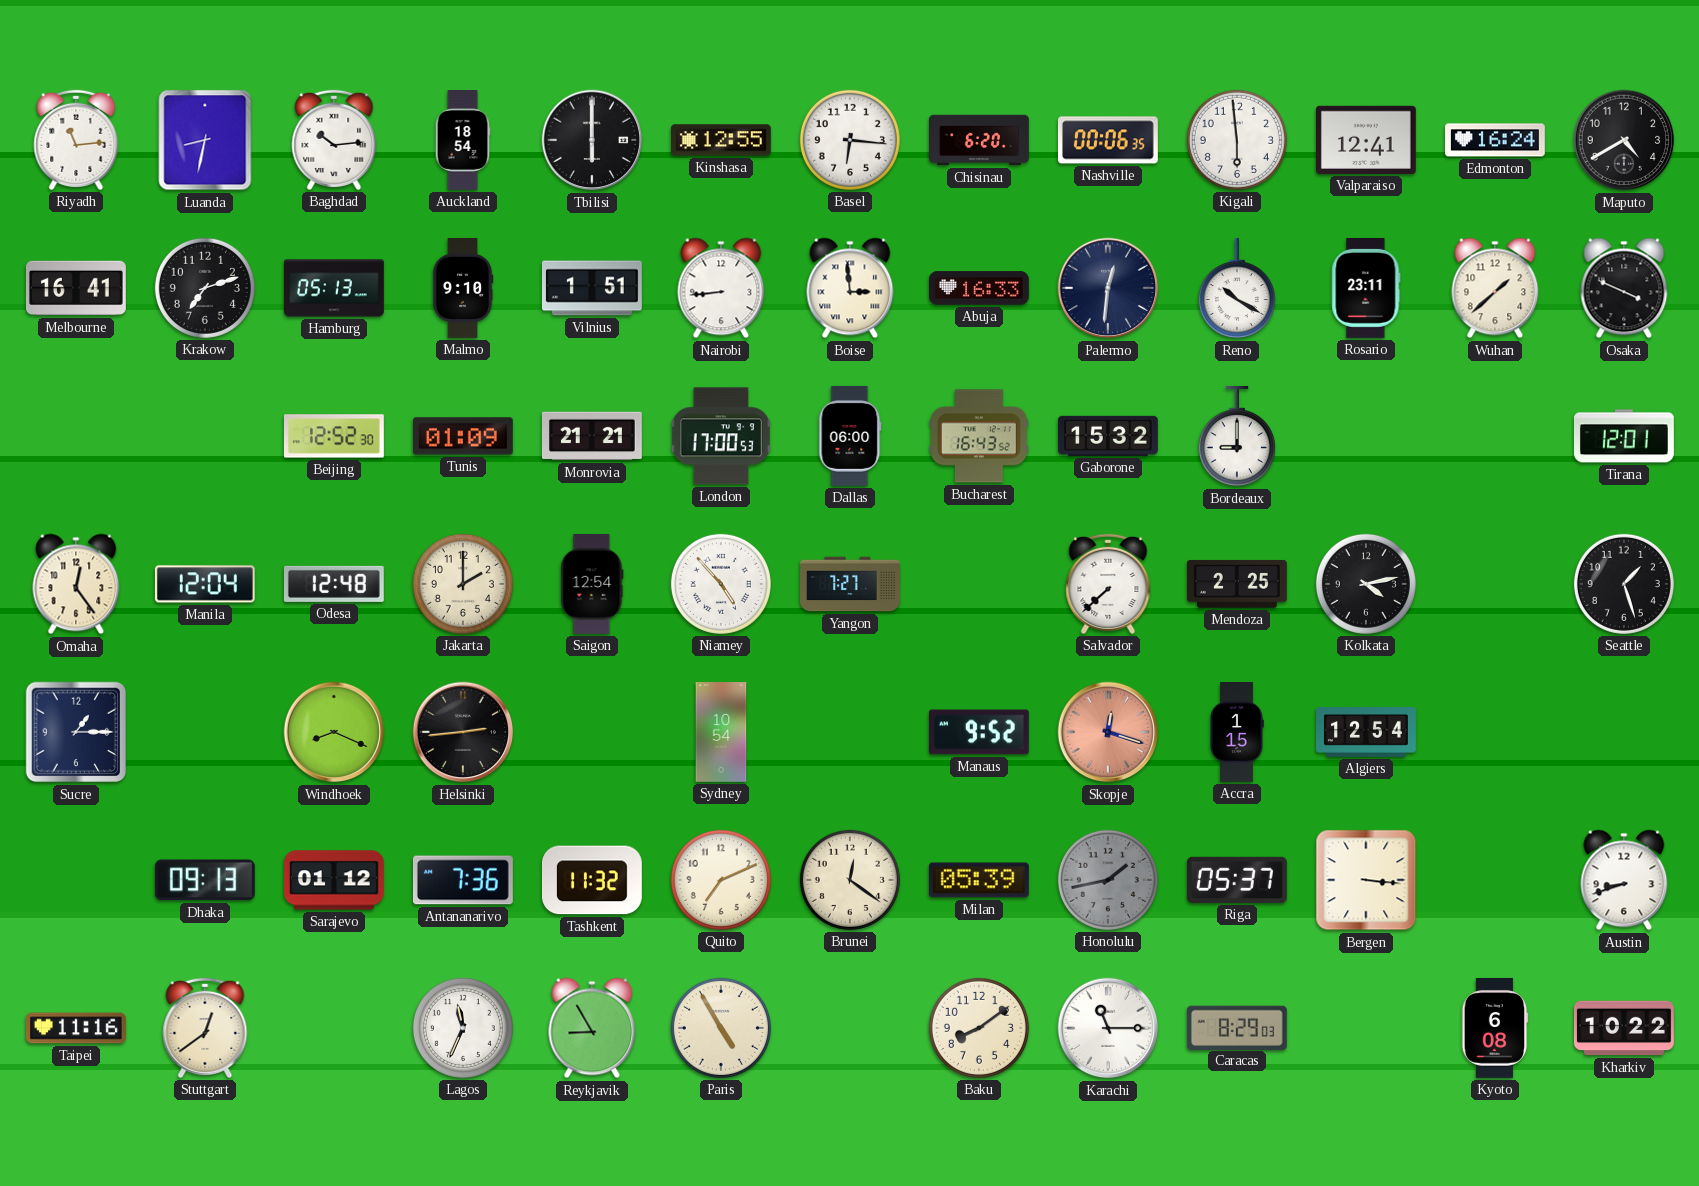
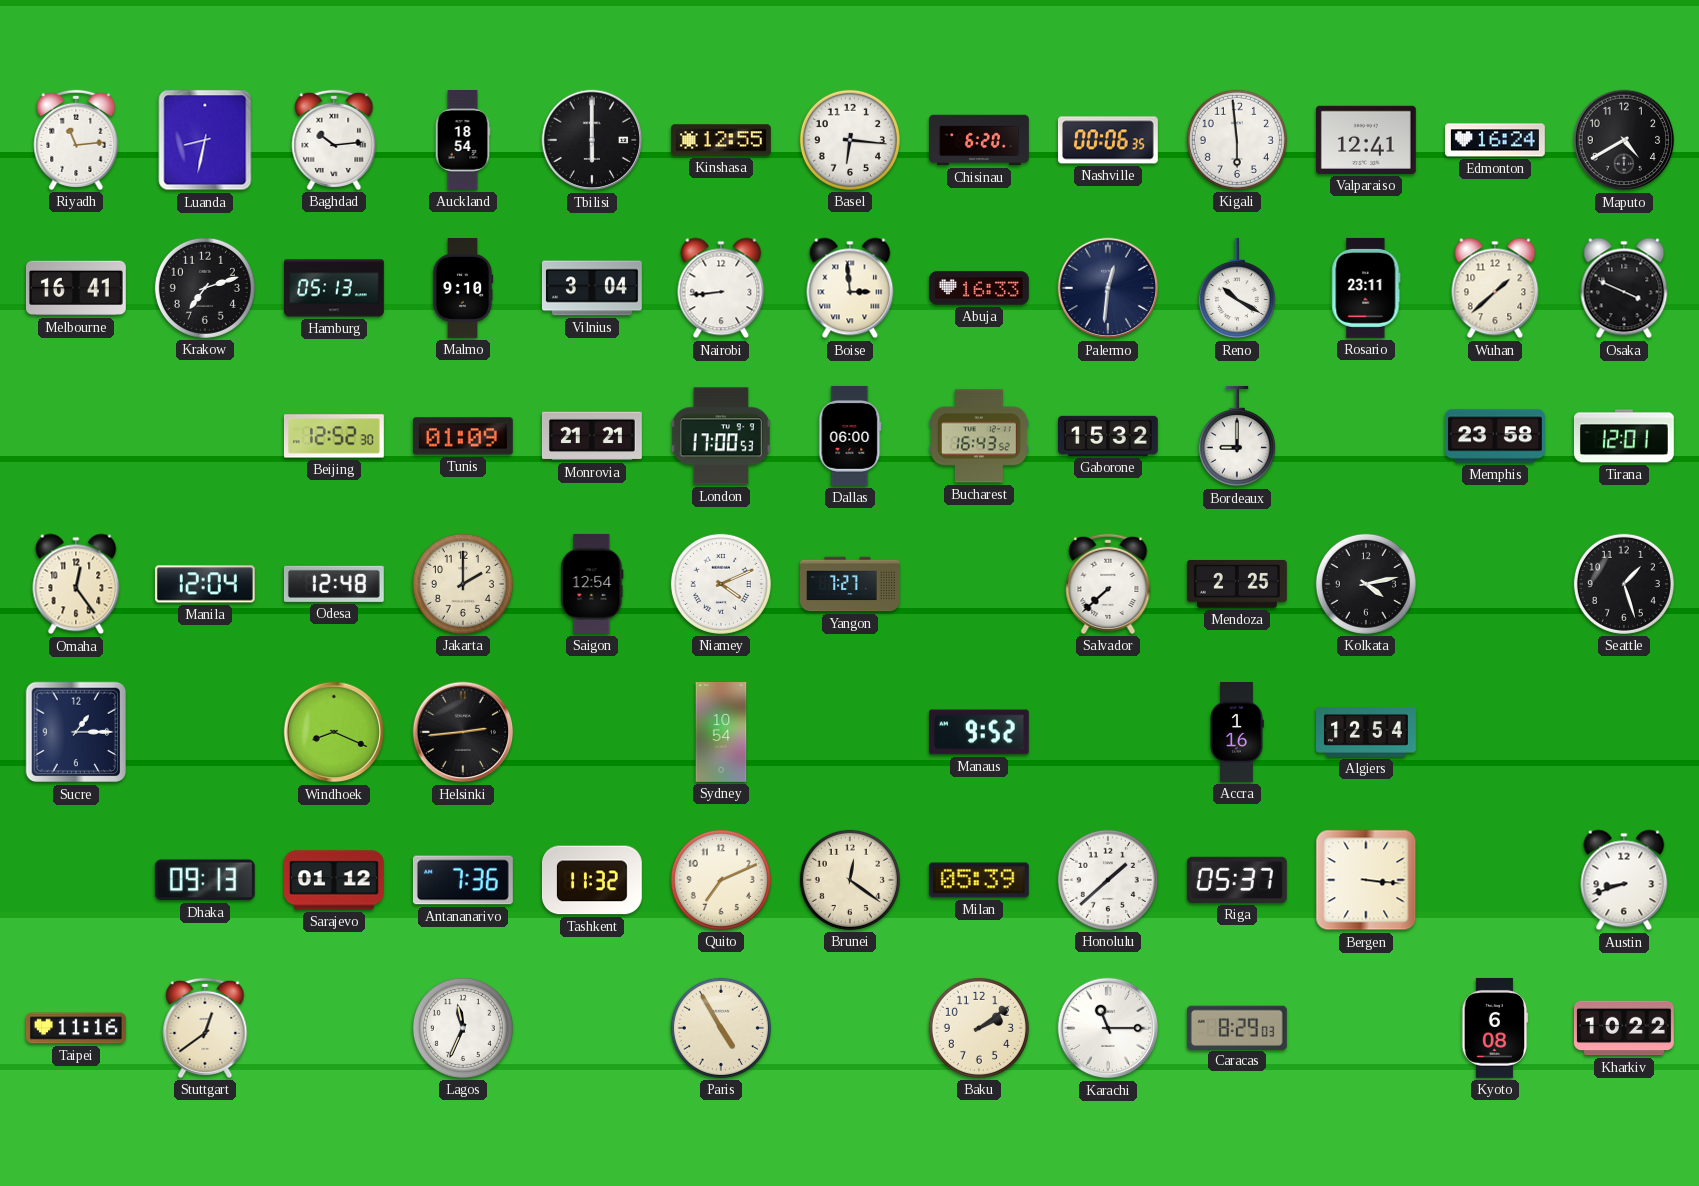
Vilnius: 1:51 -> 3:04 (592, 288)
Memphis: none -> 23:58 (1495, 436)
Niamey: 4:53 -> 4:11 (721, 584)
Skopje: 12:18 -> none (1108, 732)
Accra: 1:15 -> 1:16 (1237, 733)
Honolulu: 1:43 -> 1:38 (1108, 880)
Honolulu dial: grey -> white (1108, 880)
Reykjavik: 8:55 -> none (592, 1028)
Baku: 8:09 -> 2:09 (979, 1028)
